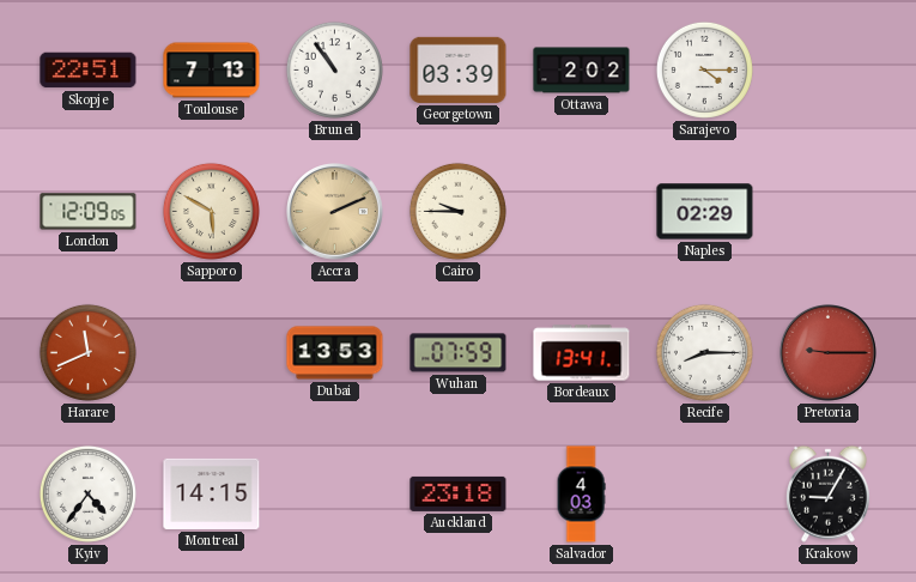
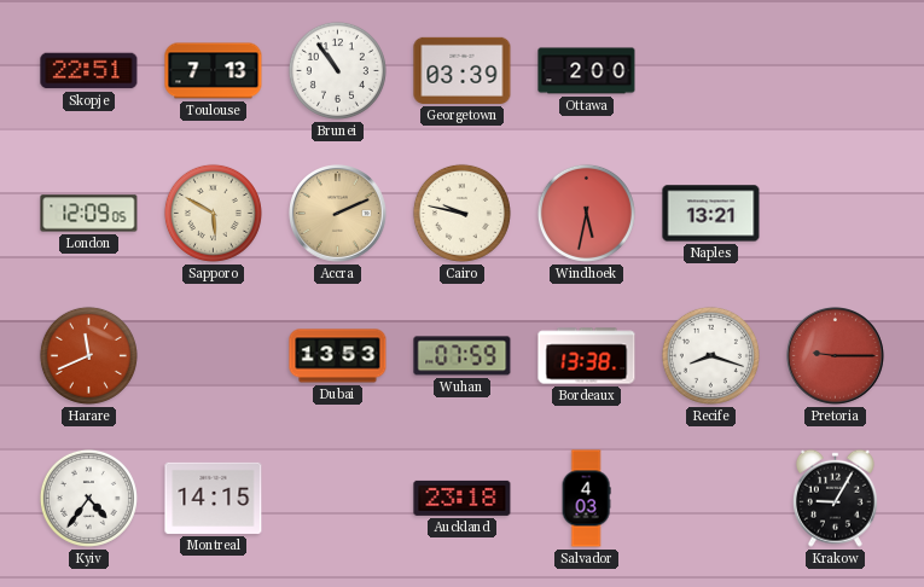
Ottawa: 2:02 -> 2:00 (587, 71)
Sarajevo: 4:15 -> none (704, 69)
Cairo: 9:45 -> 9:47 (461, 213)
Windhoek: none -> 5:32 (586, 213)
Naples: 02:29 -> 13:21 (711, 214)
Bordeaux: 13:41 -> 13:38 (587, 356)
Recife: 8:15 -> 8:18 (710, 355)
